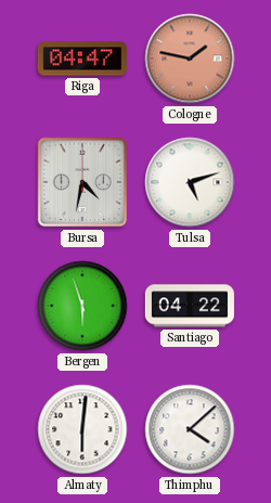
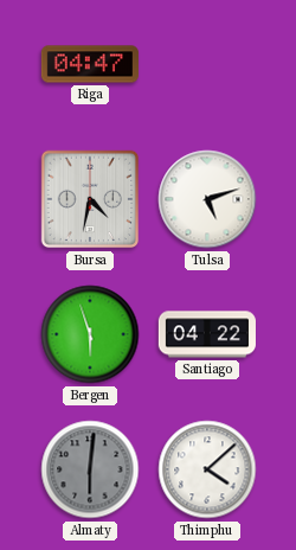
Cologne: 1:47 -> none (190, 59)
Almaty dial: white -> grey (90, 469)
